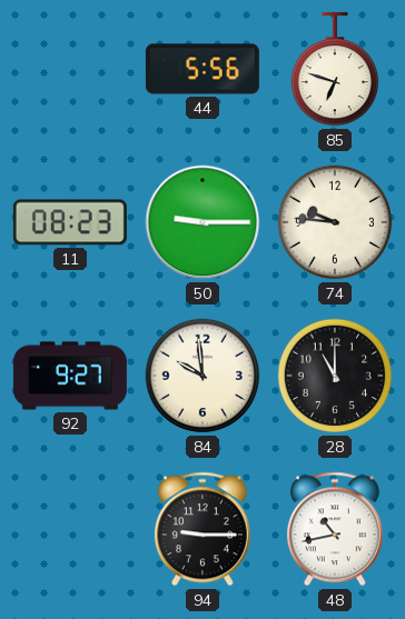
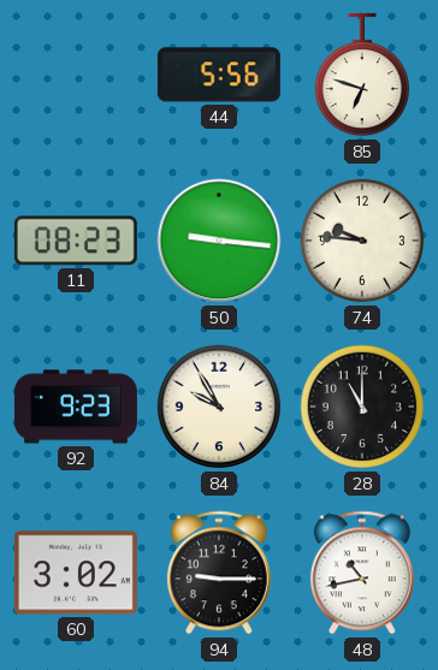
50: 9:15 -> 9:16 (219, 241)
92: 9:27 -> 9:23 (76, 407)
84: 9:59 -> 9:55 (219, 407)
60: none -> 3:02 (76, 573)
